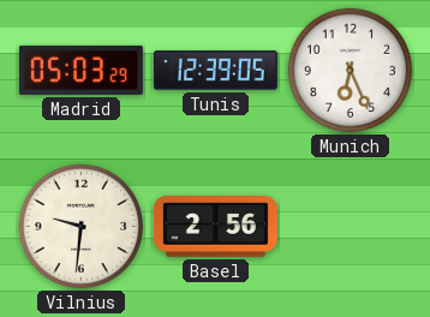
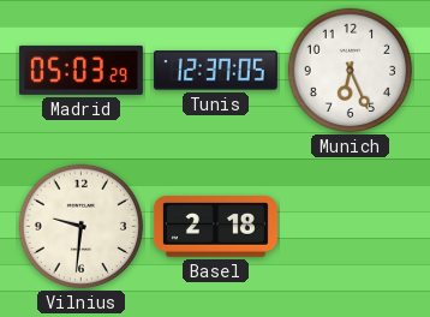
Tunis: 12:39 -> 12:37 (215, 71)
Basel: 2:56 -> 2:18 (215, 227)
